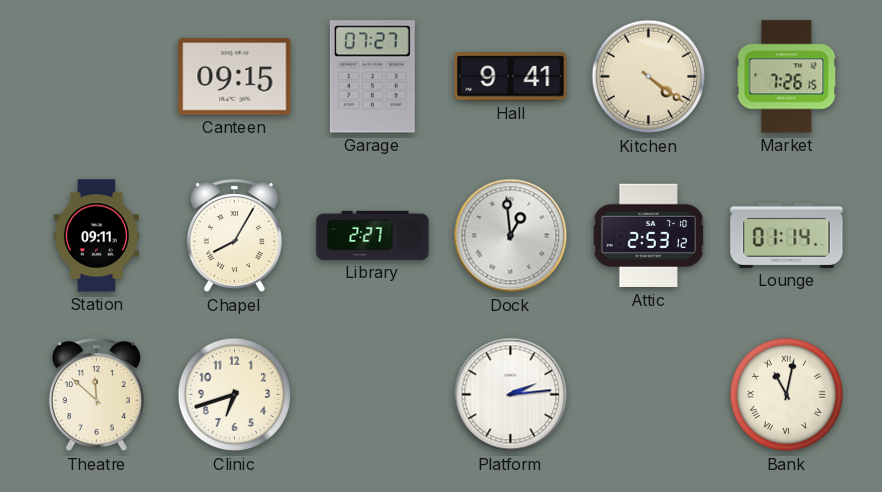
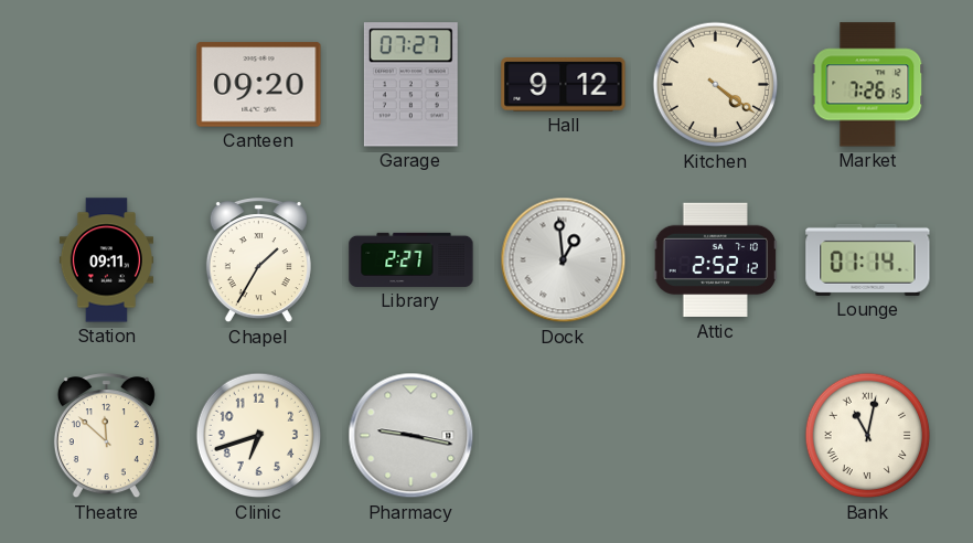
Canteen: 09:15 -> 09:20 (259, 85)
Hall: 9:41 -> 9:12 (564, 85)
Chapel: 8:05 -> 1:35 (258, 260)
Attic: 2:53 -> 2:52 (716, 260)
Pharmacy: none -> 9:17 (411, 436)
Platform: 2:14 -> none (511, 395)
